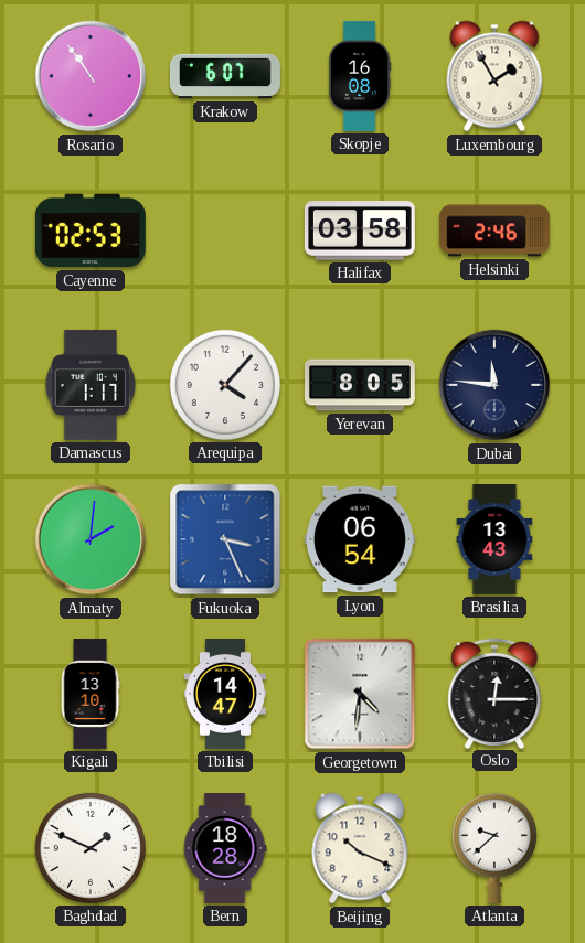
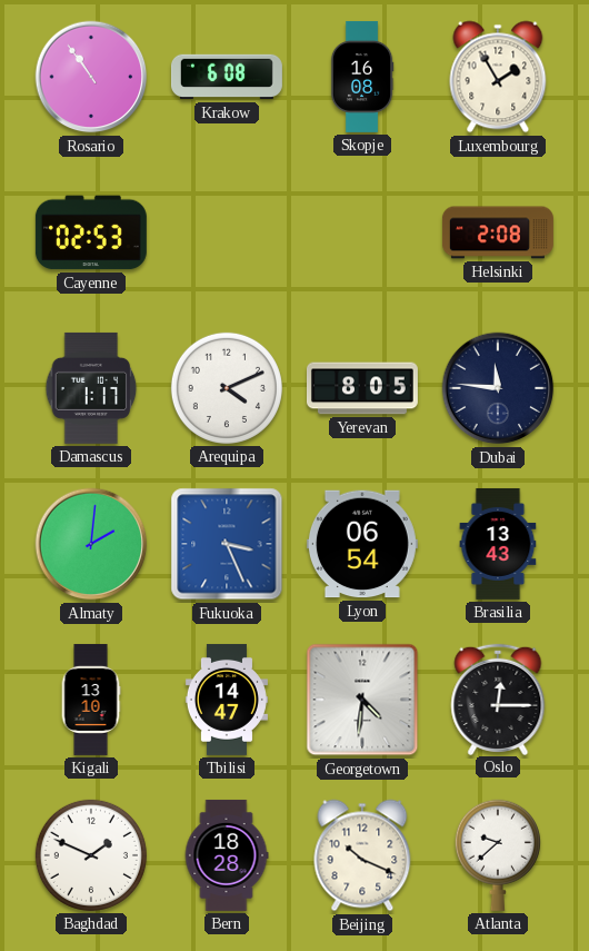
Krakow: 6:07 -> 6:08 (227, 77)
Halifax: 03:58 -> none (360, 231)
Helsinki: 2:46 -> 2:08 (498, 232)
Arequipa: 4:07 -> 4:11 (227, 388)
